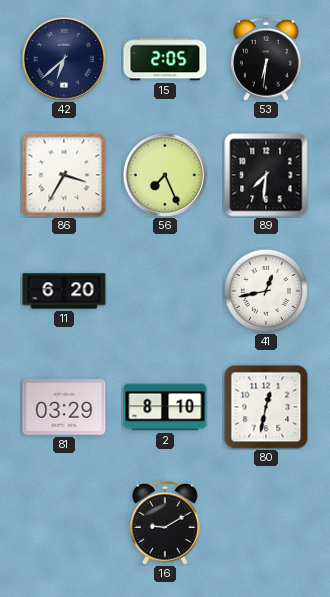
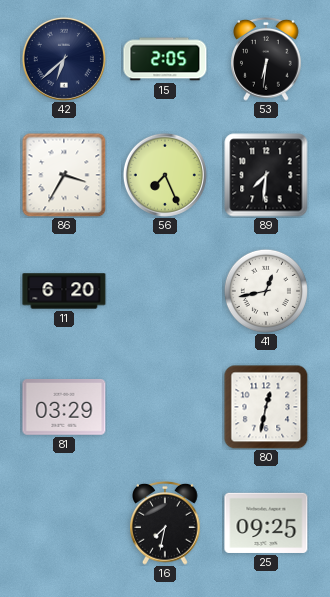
2: 8:10 -> none (165, 407)
16: 9:10 -> 7:32 (166, 523)
25: none -> 09:25 (266, 523)
